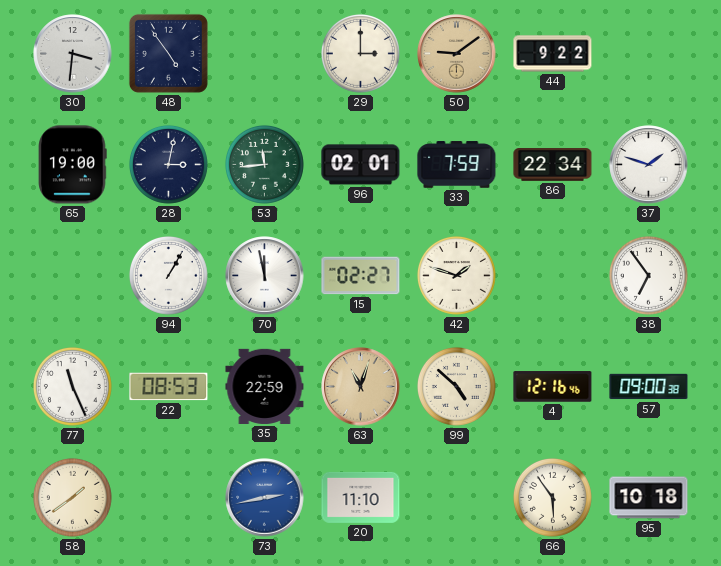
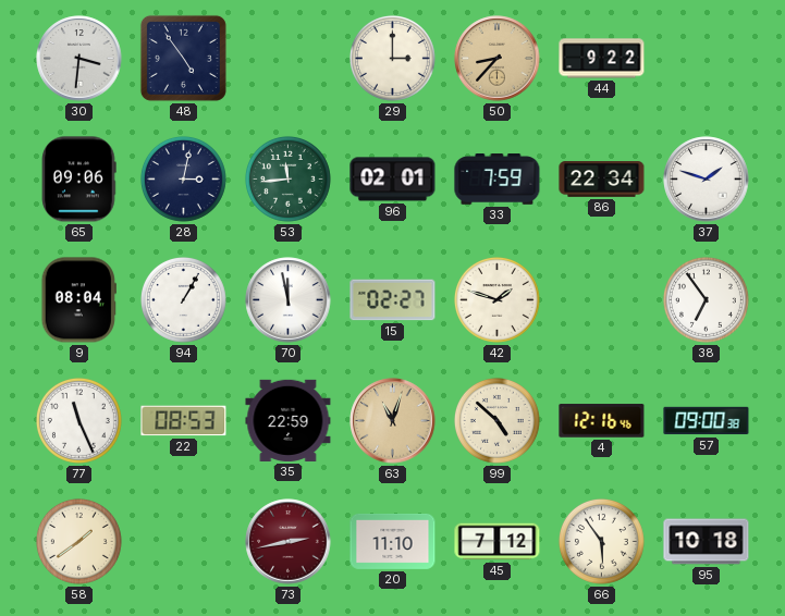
50: 9:09 -> 8:37 (498, 59)
65: 19:00 -> 09:06 (79, 180)
9: none -> 08:04 (78, 300)
73 dial: blue -> burgundy (289, 542)
45: none -> 7:12 (498, 542)
